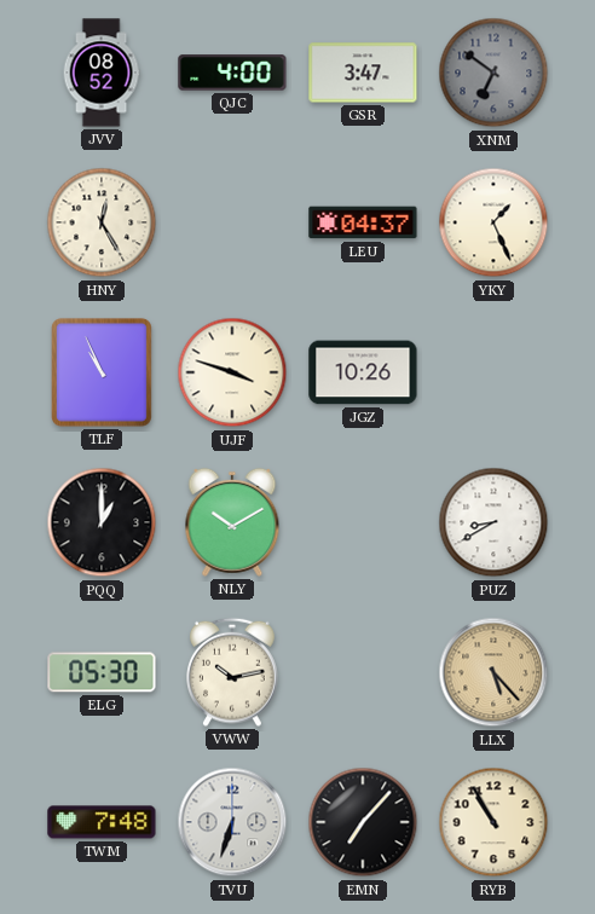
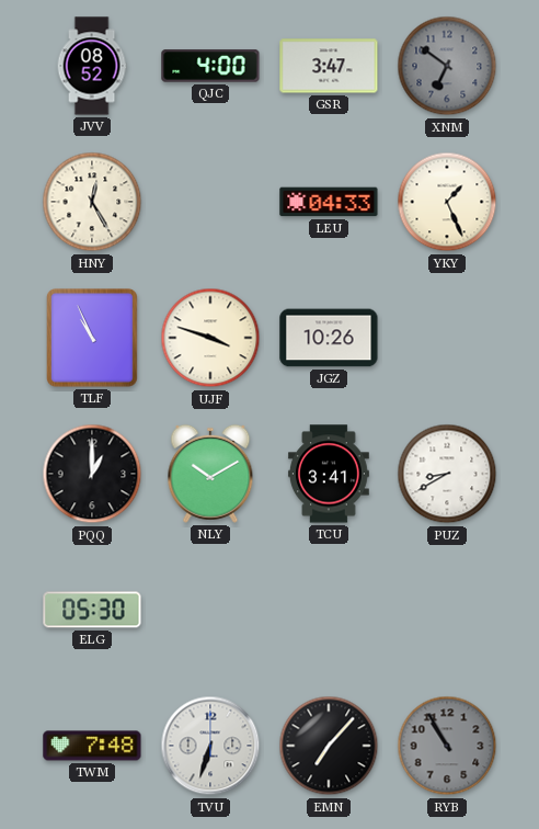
LEU: 04:37 -> 04:33 (329, 202)
TCU: none -> 3:41 (329, 474)
VWW: 10:13 -> none (233, 672)
LLX: 5:23 -> none (493, 672)
RYB dial: cream -> grey (447, 746)
